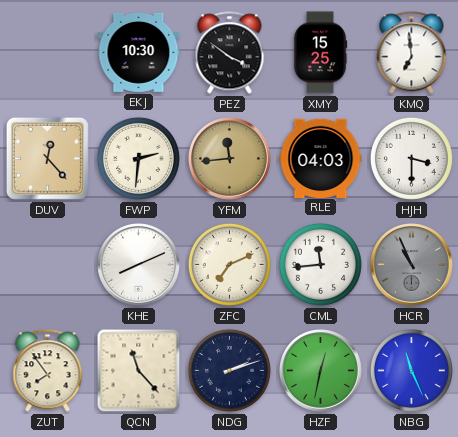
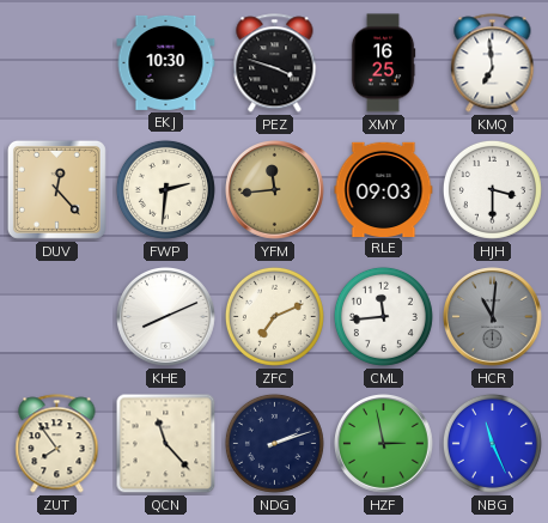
PEZ: 3:51 -> 3:48 (275, 63)
XMY: 15:25 -> 16:25 (383, 63)
RLE: 04:03 -> 09:03 (384, 189)
HCR: 10:56 -> 11:01 (493, 317)
HZF: 12:32 -> 2:58 (384, 444)
